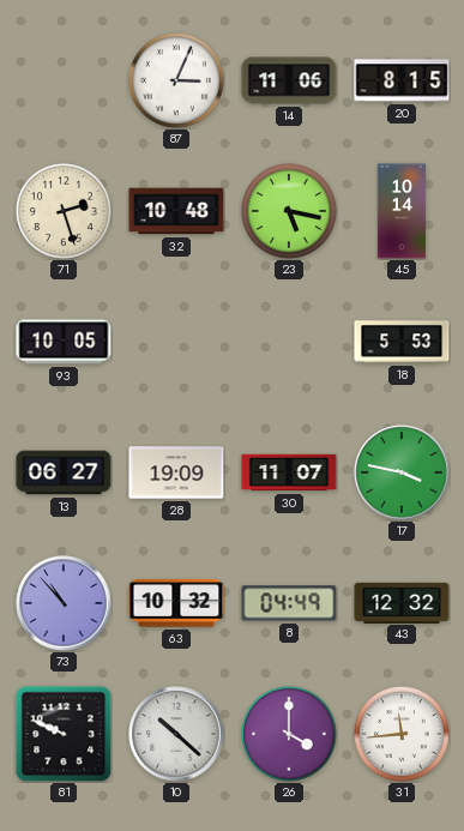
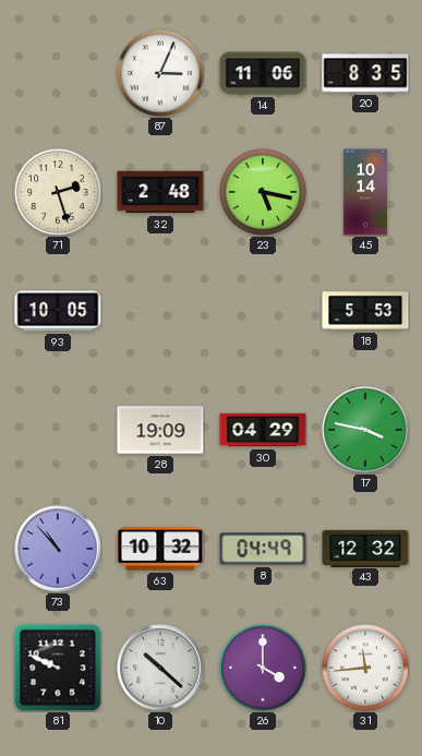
20: 8:15 -> 8:35 (365, 73)
32: 10:48 -> 2:48 (160, 192)
13: 06:27 -> none (64, 472)
30: 11:07 -> 04:29 (263, 430)
